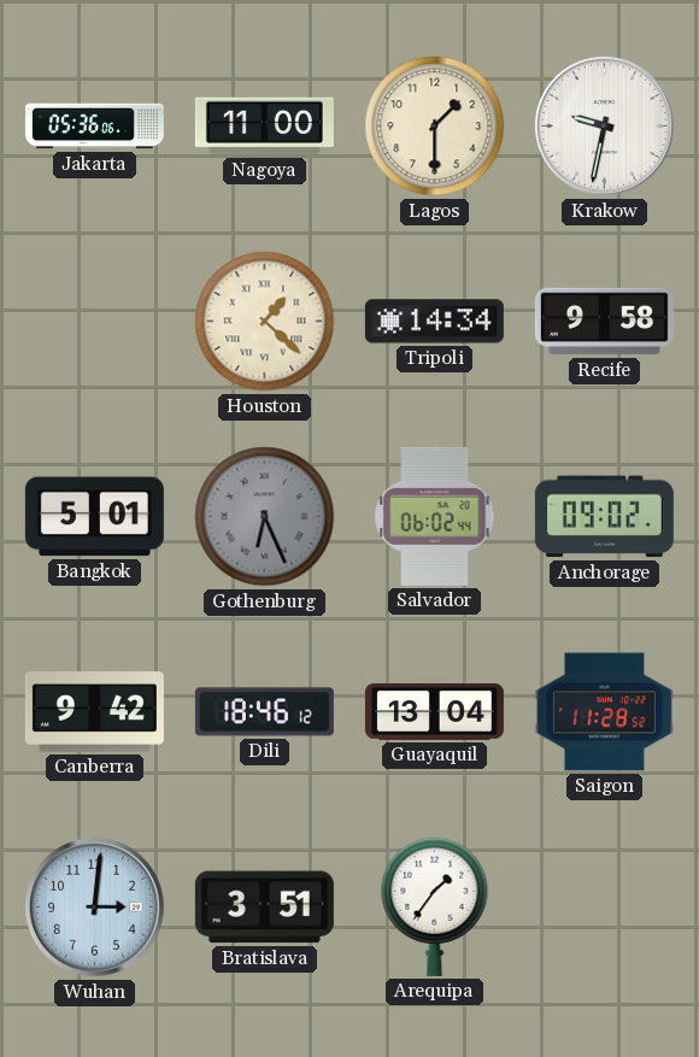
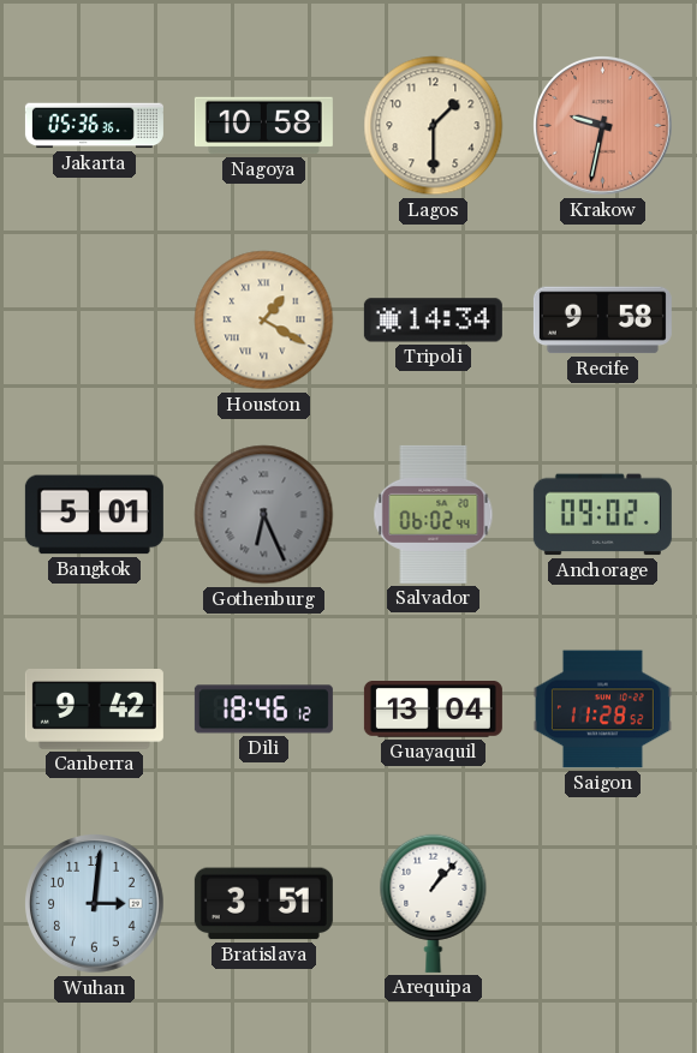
Jakarta: 05:36:06 -> 05:36:36 (94, 126)
Nagoya: 11:00 -> 10:58 (263, 126)
Krakow dial: white -> salmon (603, 126)
Houston: 1:22 -> 1:20 (264, 321)
Arequipa: 1:36 -> 1:07 (434, 903)
